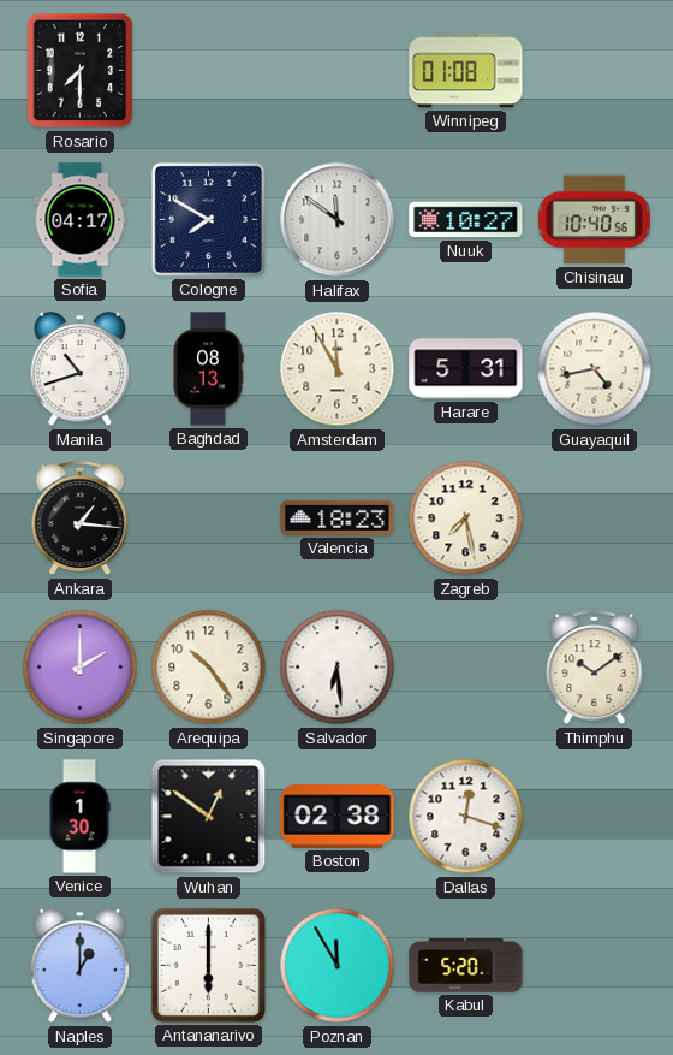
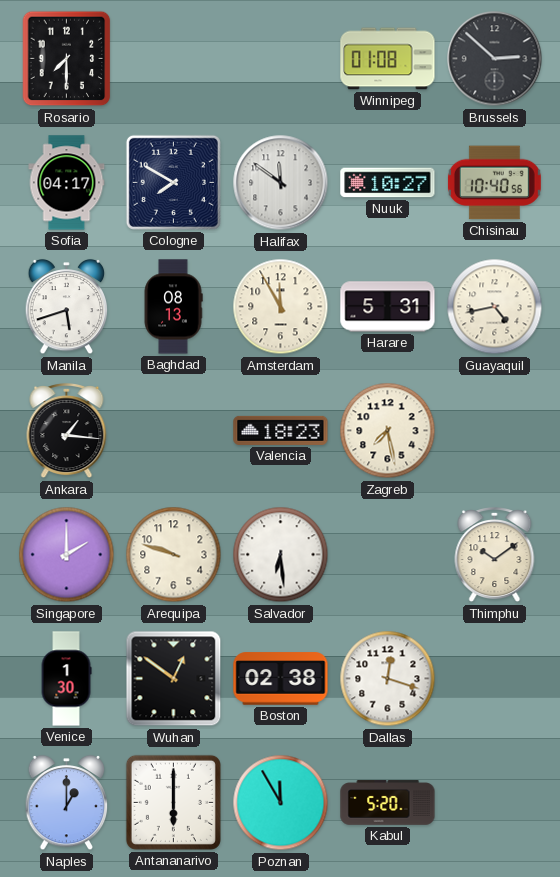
Brussels: none -> 2:52 (495, 59)
Manila: 10:42 -> 5:42 (67, 307)
Arequipa: 10:24 -> 9:48 (174, 555)
